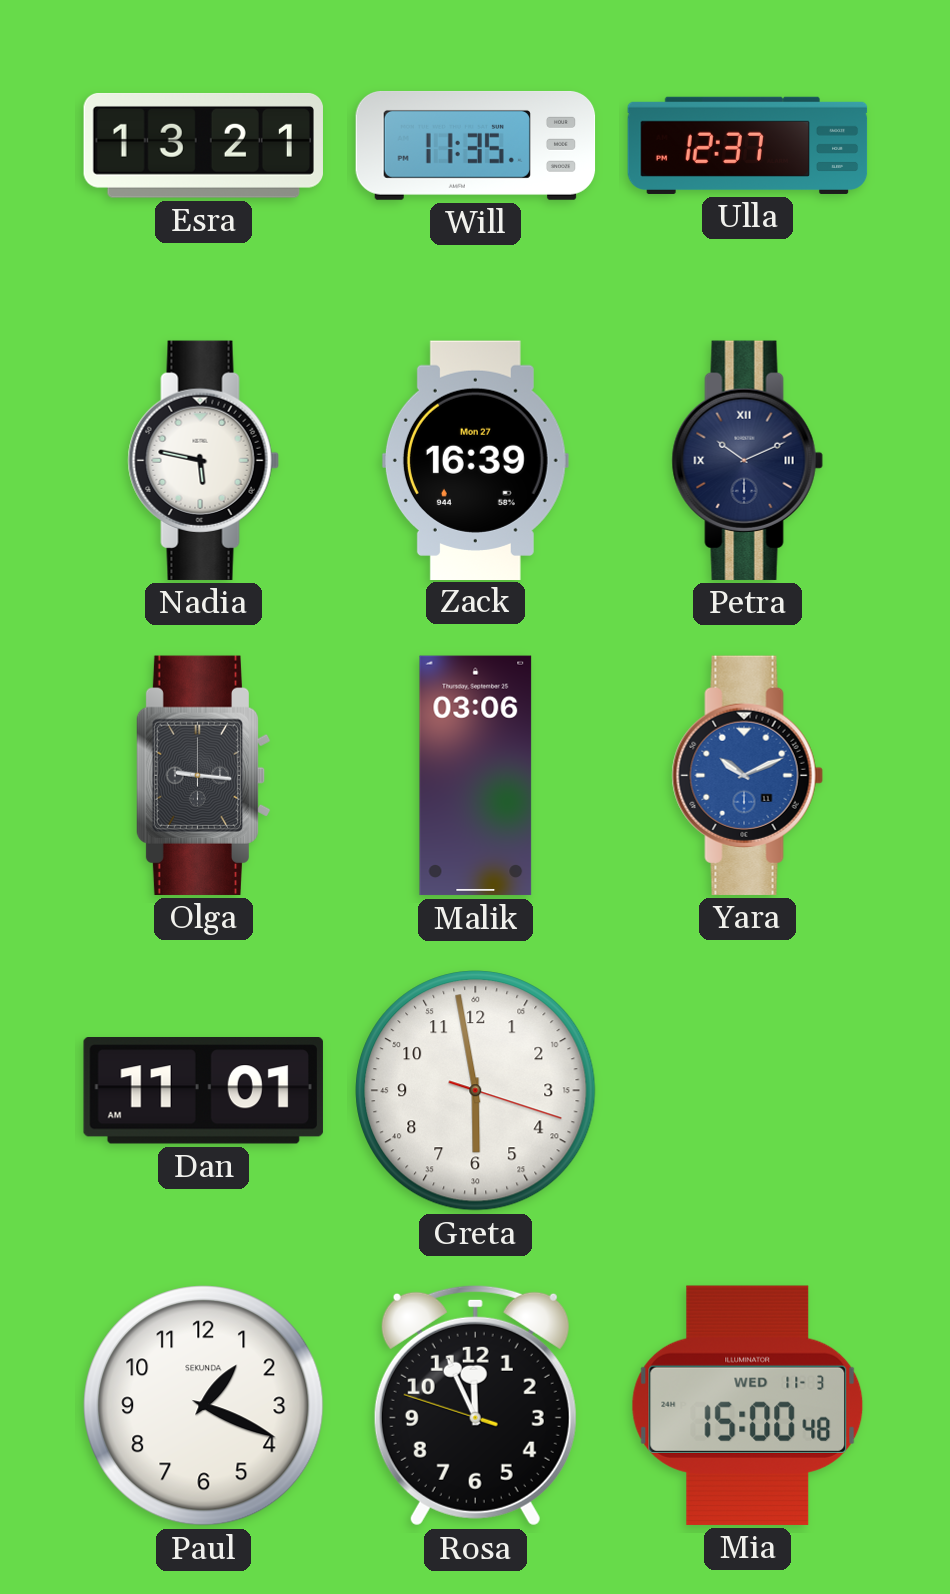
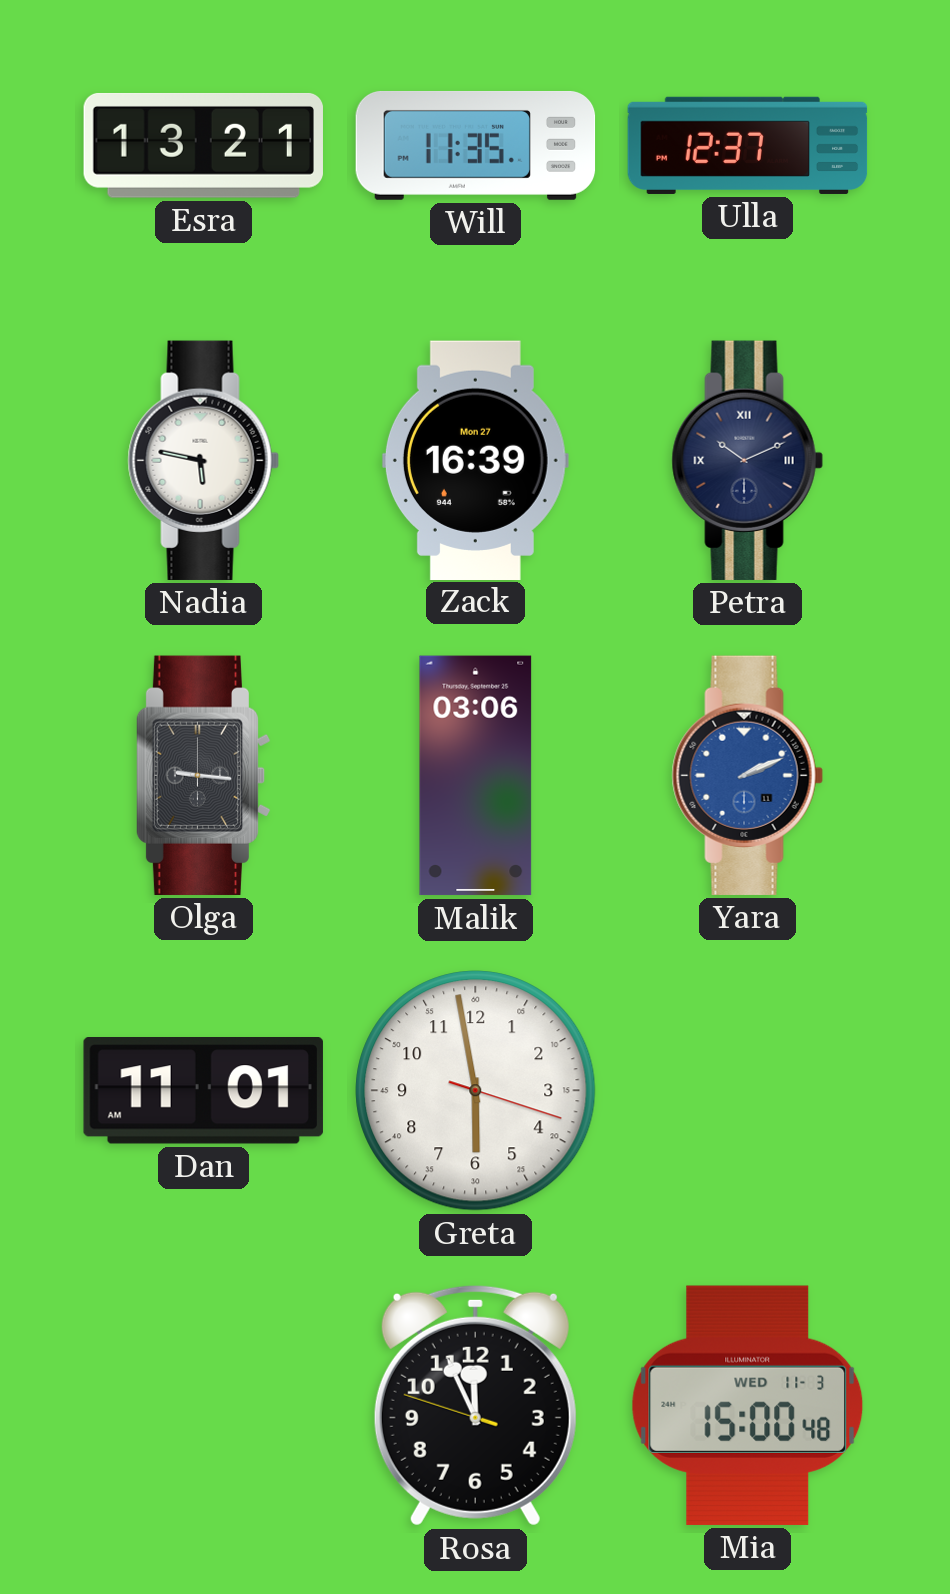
Yara: 10:11 -> 2:11 (747, 775)
Paul: 1:19 -> none (204, 1406)
